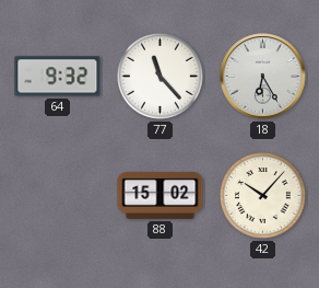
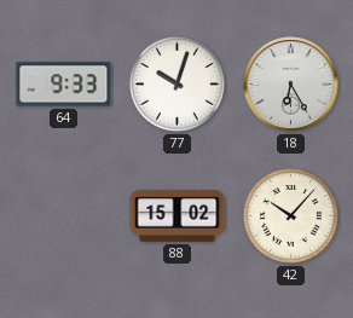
64: 9:32 -> 9:33 (64, 85)
77: 11:23 -> 10:03 (178, 85)
